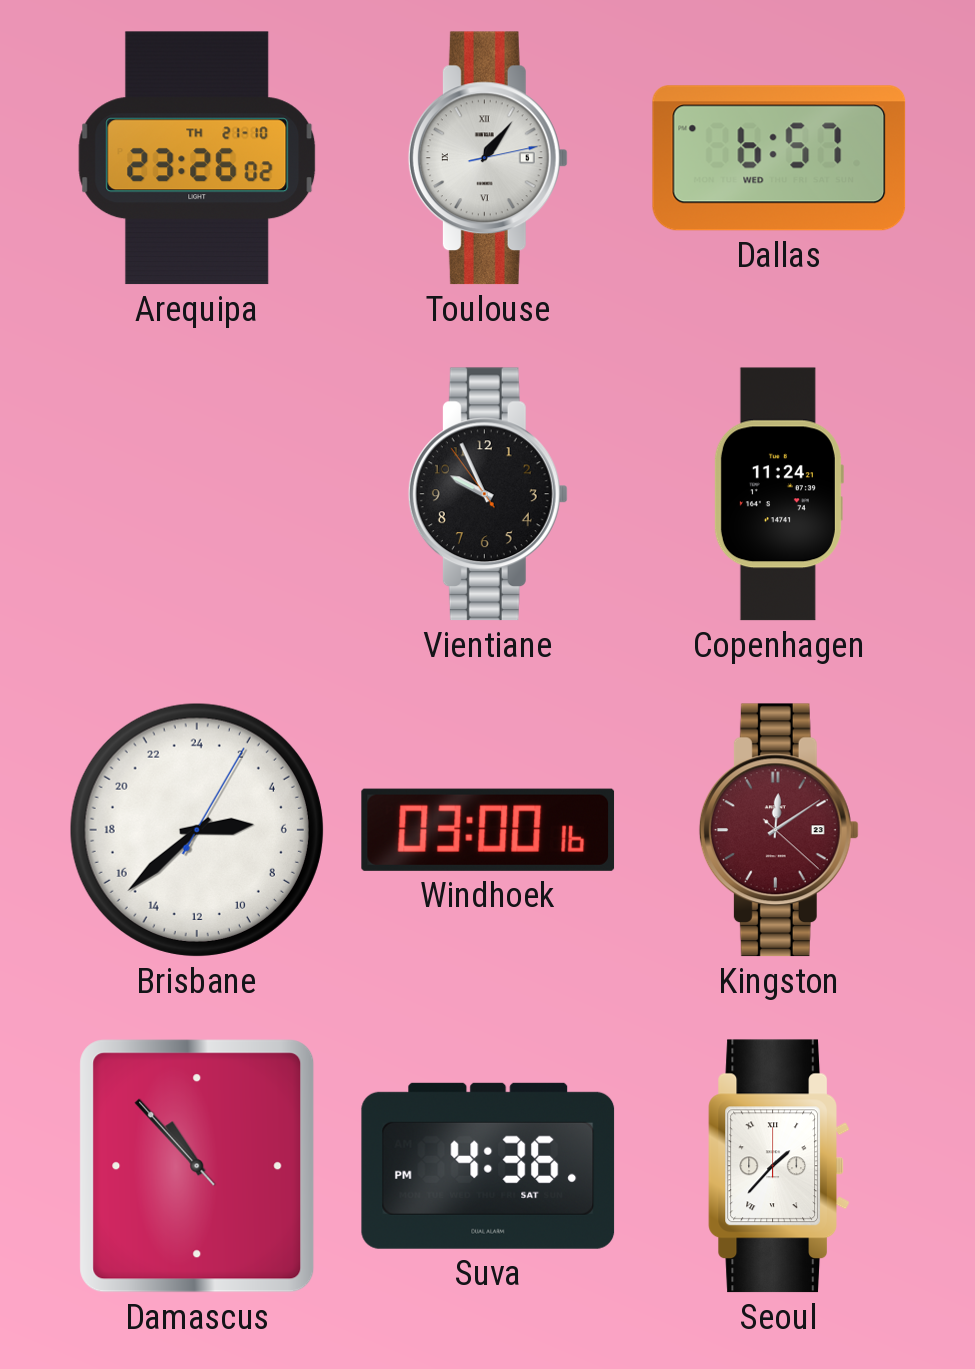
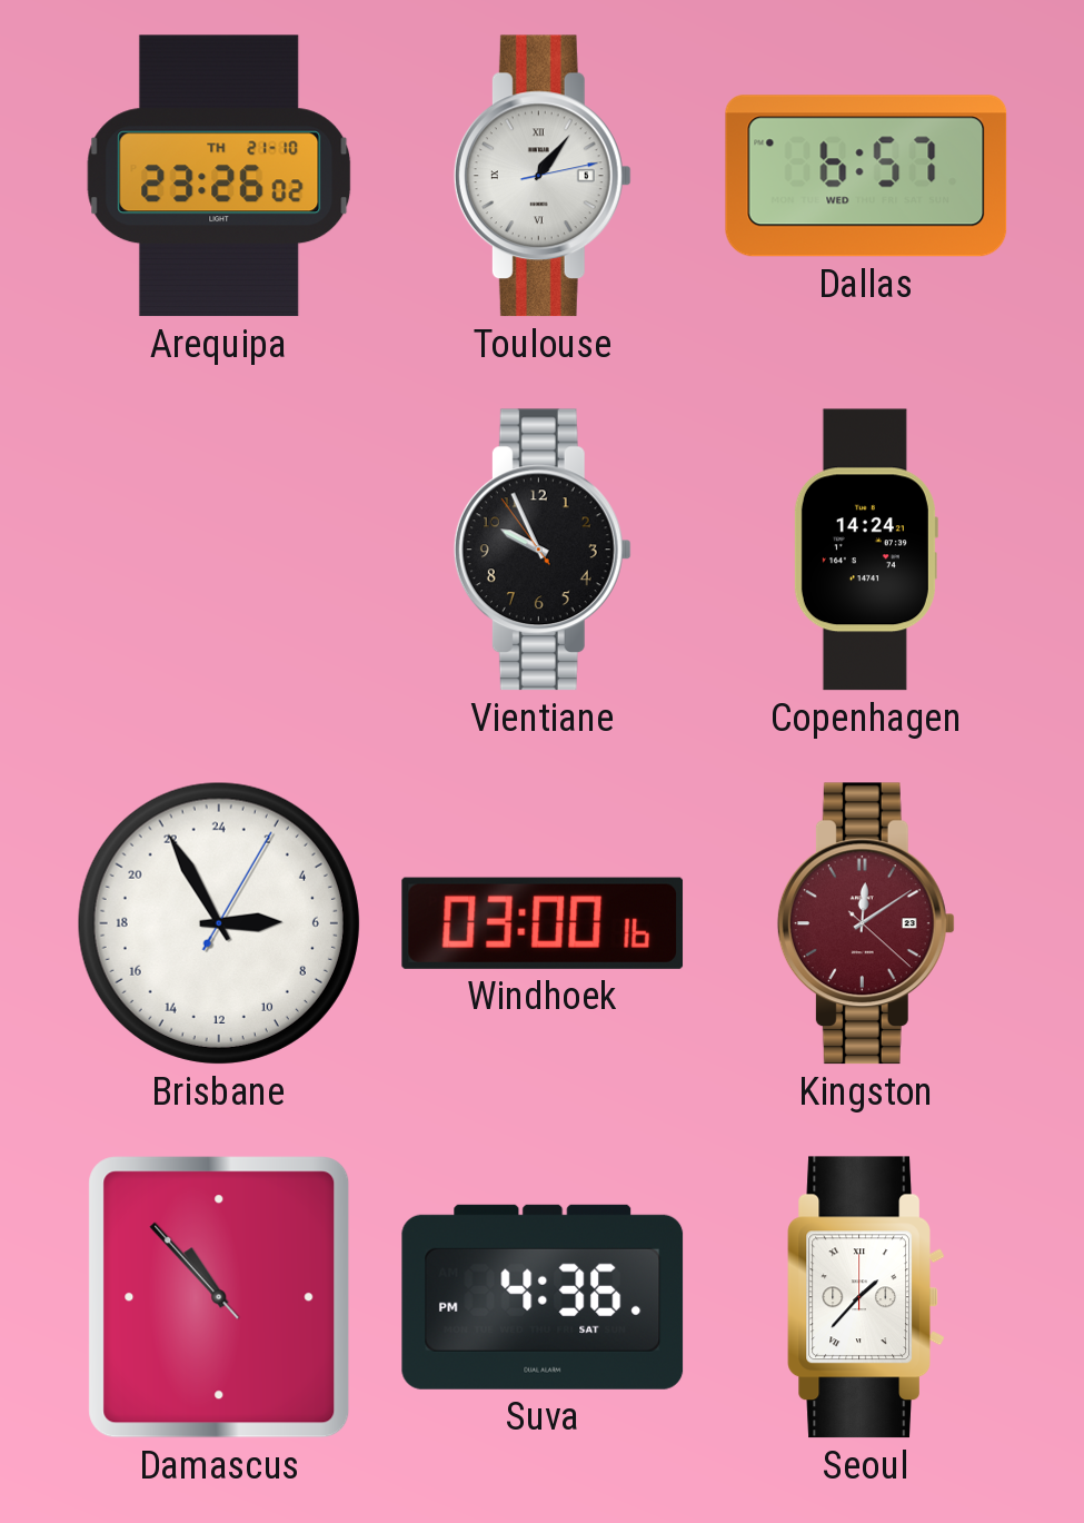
Copenhagen: 11:24 -> 14:24 (865, 550)
Brisbane: 5:38 -> 5:55 (219, 923)
